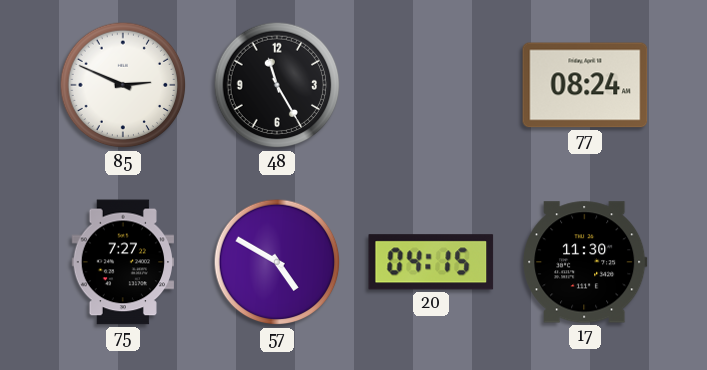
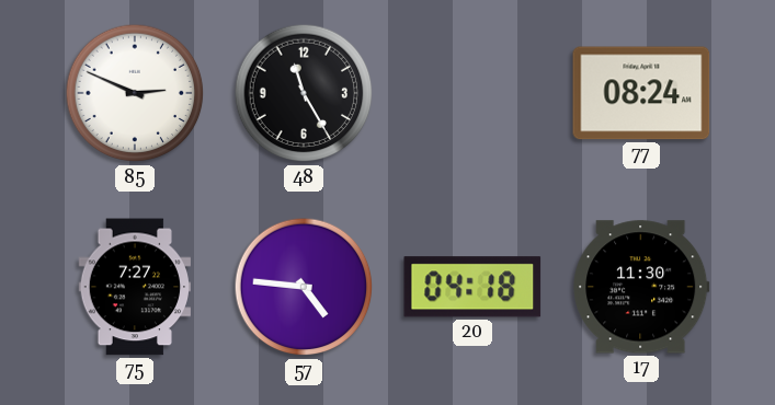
57: 4:50 -> 4:46 (304, 287)
20: 04:15 -> 04:18 (472, 287)
